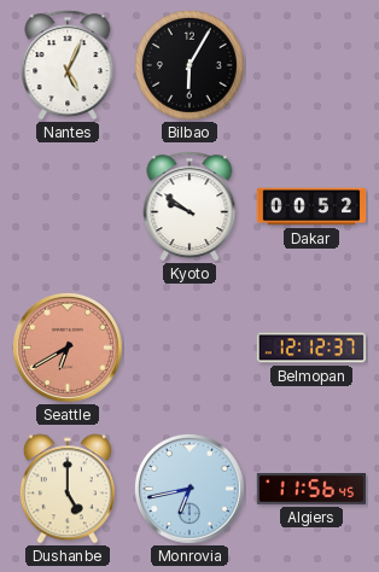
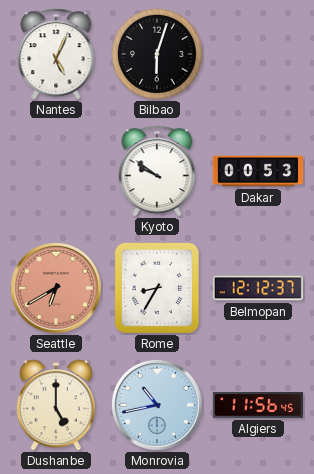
Bilbao: 6:05 -> 6:03 (158, 55)
Dakar: 00:52 -> 00:53 (258, 171)
Rome: none -> 8:35 (157, 288)
Monrovia: 6:43 -> 10:43 (157, 405)
